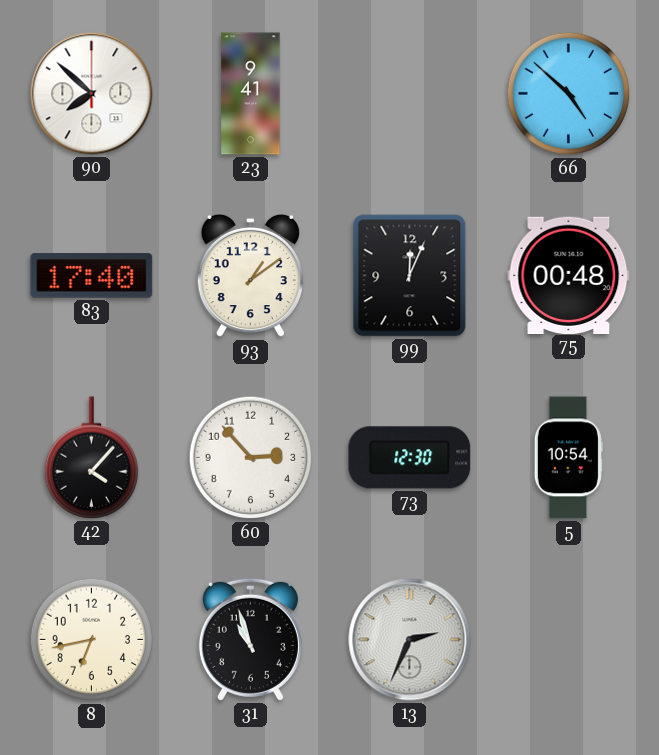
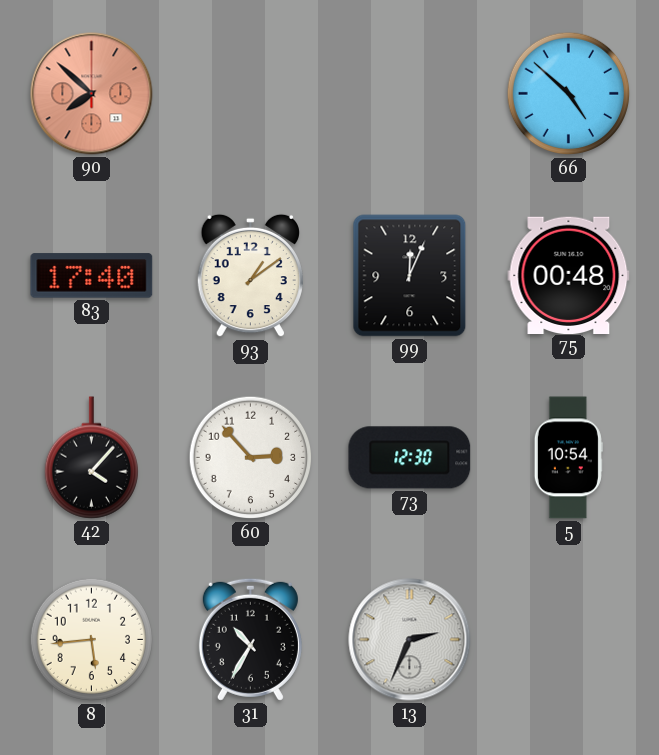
90 dial: white -> salmon (92, 94)
23: 9:41 -> none (251, 94)
8: 6:43 -> 5:44 (92, 640)
31: 10:57 -> 10:35 (250, 639)
